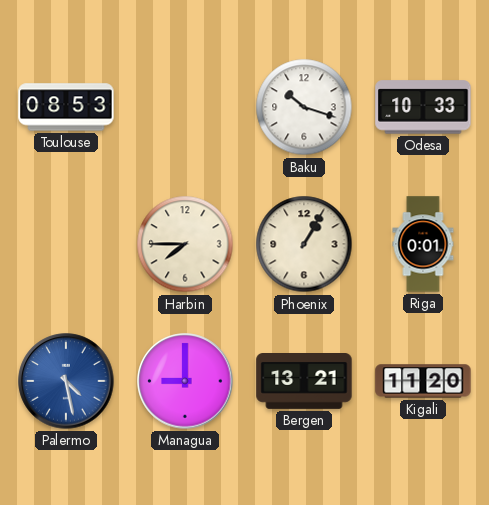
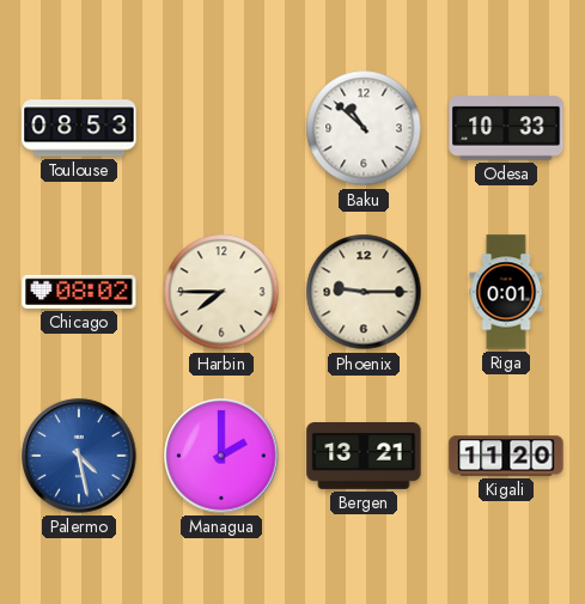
Baku: 10:18 -> 10:52 (364, 128)
Chicago: none -> 08:02 (79, 292)
Phoenix: 1:05 -> 9:15 (364, 292)
Managua: 9:00 -> 2:00 (221, 456)
